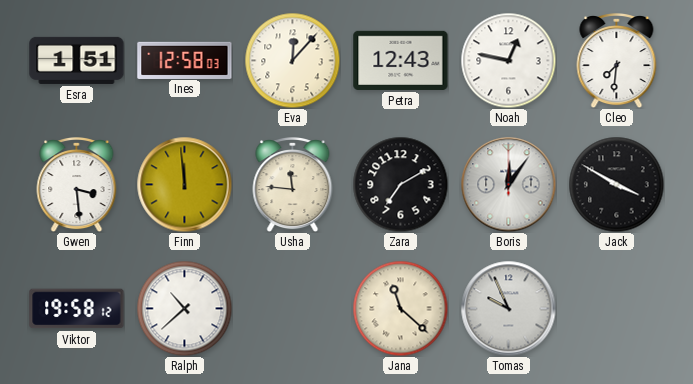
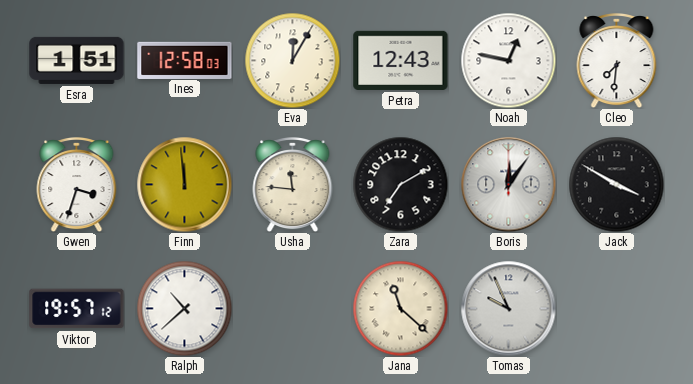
Eva: 12:07 -> 12:05 (292, 60)
Gwen: 3:29 -> 3:33 (77, 185)
Viktor: 19:58 -> 19:57 (77, 309)
